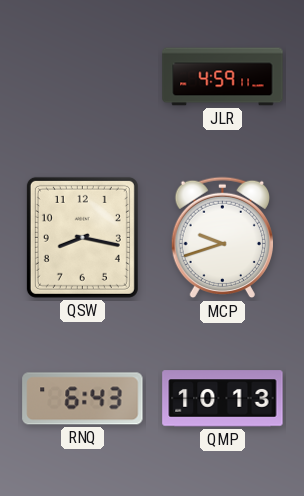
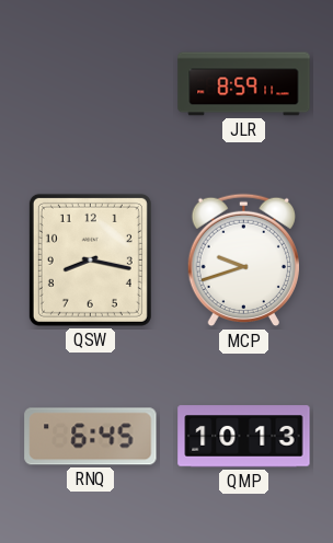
JLR: 4:59 -> 8:59 (244, 84)
RNQ: 6:43 -> 6:45 (91, 437)
